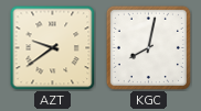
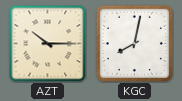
AZT: 9:39 -> 10:15 (47, 43)
